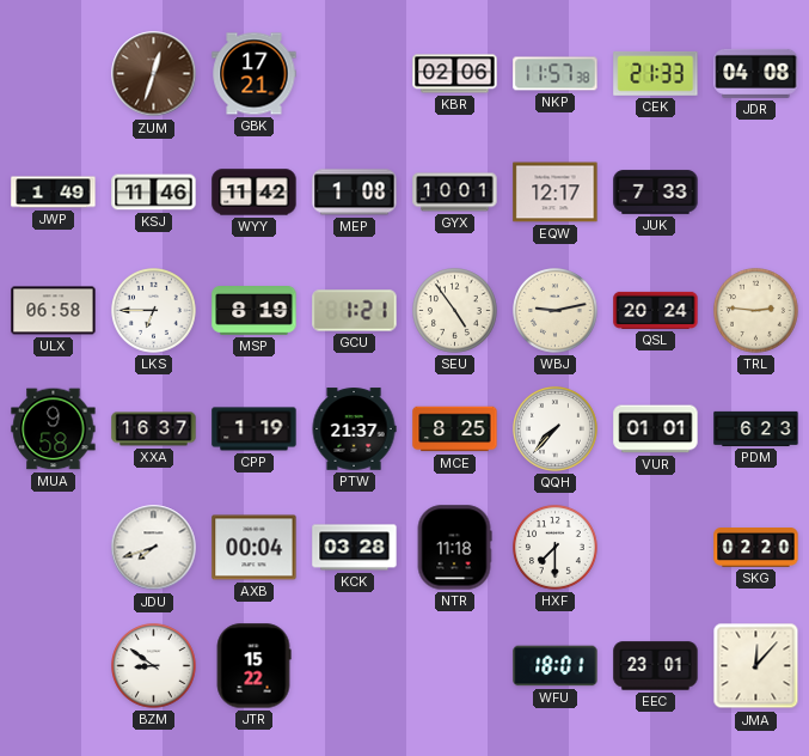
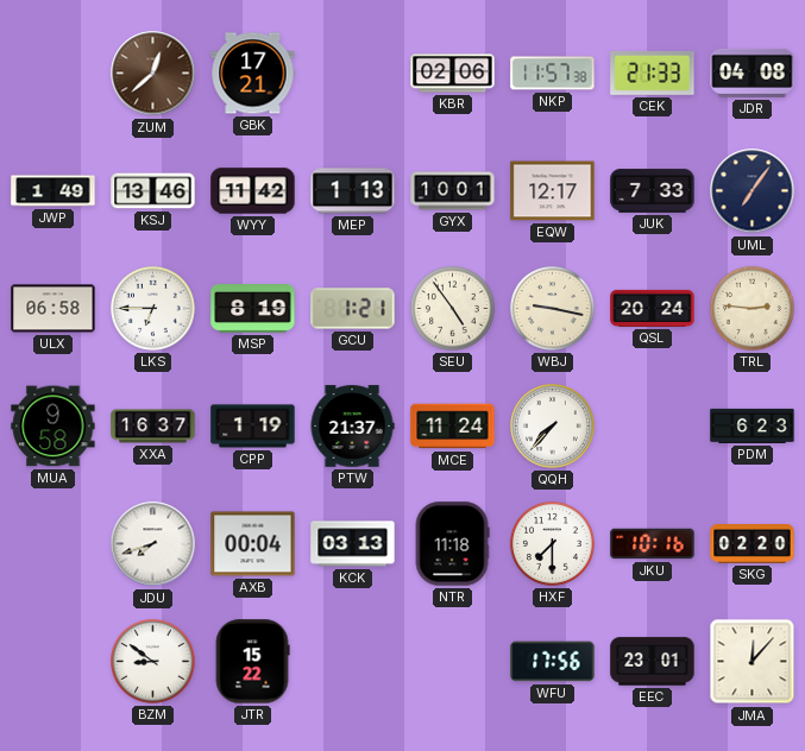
ZUM: 12:33 -> 12:38 (153, 74)
KSJ: 11:46 -> 13:46 (153, 191)
MEP: 1:08 -> 1:13 (353, 191)
UML: none -> 7:06 (753, 191)
WBJ: 9:13 -> 9:17 (553, 309)
MCE: 8:25 -> 11:24 (453, 427)
VUR: 01:01 -> none (656, 429)
KCK: 03:28 -> 03:13 (353, 544)
JKU: none -> 10:16 (653, 544)
WFU: 18:01 -> 17:56 (553, 662)
